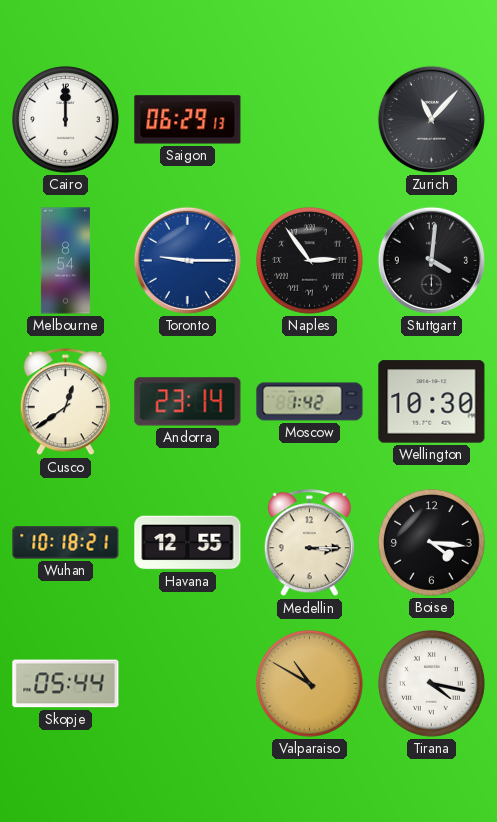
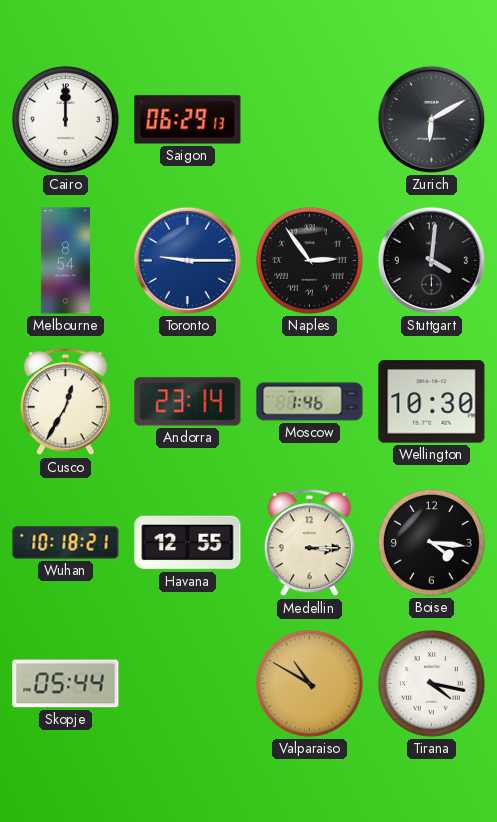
Zurich: 11:07 -> 6:10 (431, 119)
Cusco: 12:39 -> 12:35 (65, 402)
Moscow: 1:42 -> 1:46 (310, 402)
